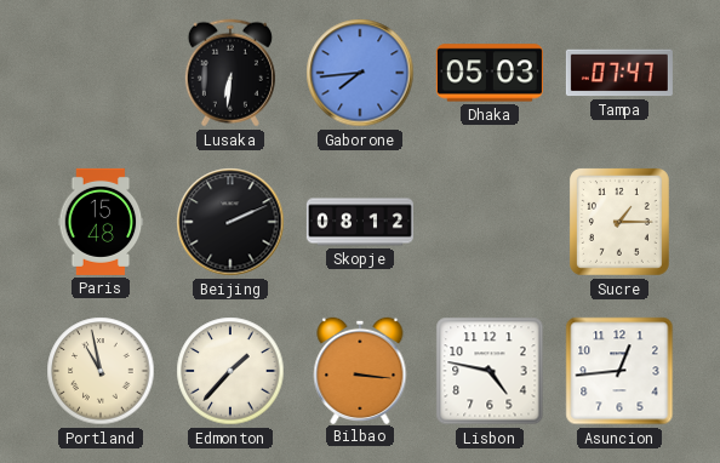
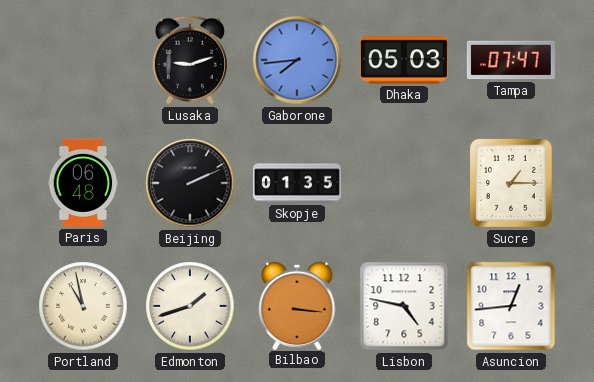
Lusaka: 6:31 -> 9:12 (190, 60)
Paris: 15:48 -> 06:48 (83, 183)
Skopje: 08:12 -> 01:35 (297, 183)
Edmonton: 1:37 -> 1:42 (190, 306)
